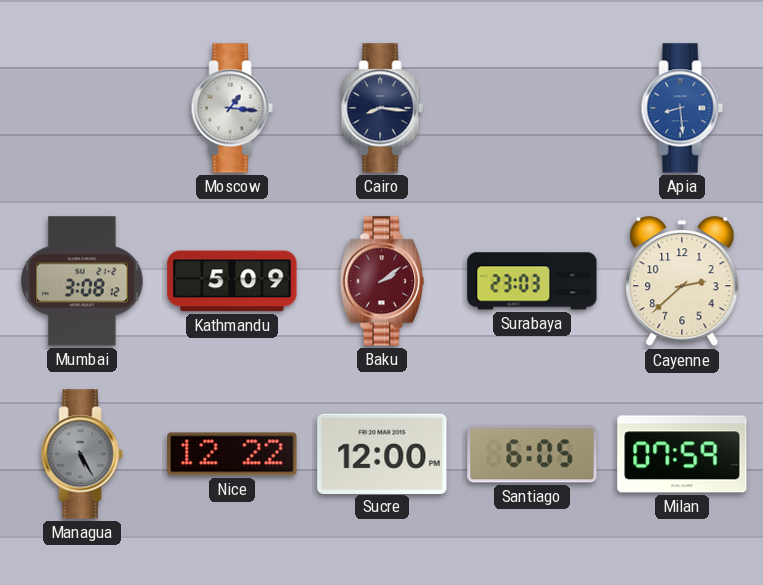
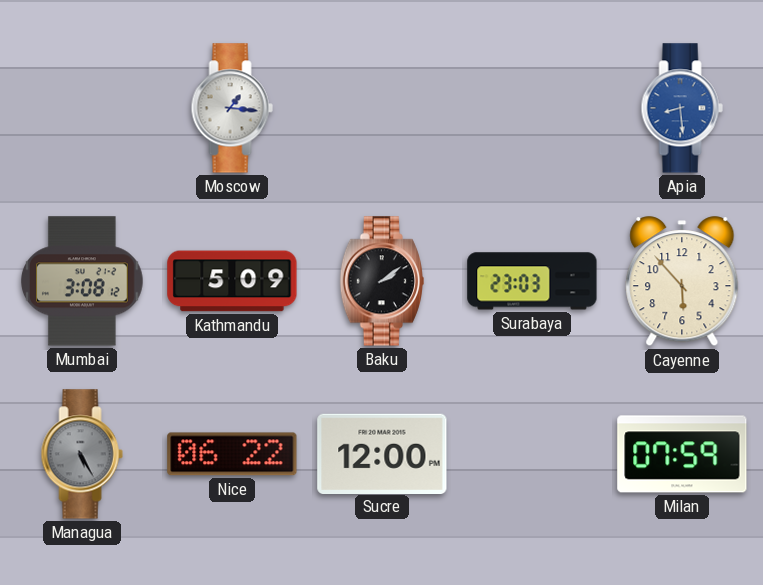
Cairo: 8:16 -> none (382, 108)
Baku dial: burgundy -> black (382, 281)
Cayenne: 2:38 -> 5:53 (682, 282)
Nice: 12:22 -> 06:22 (232, 454)
Santiago: 6:05 -> none (532, 454)
